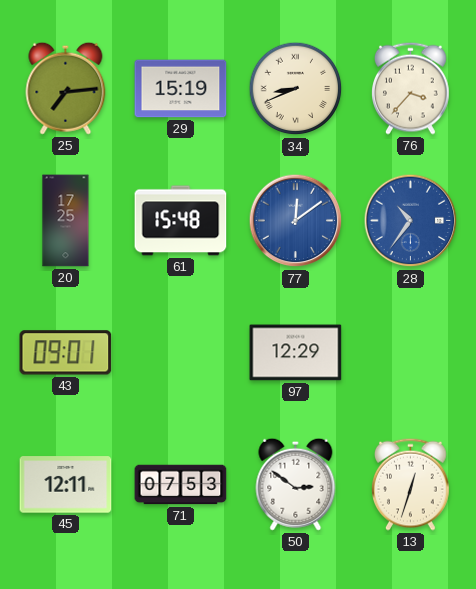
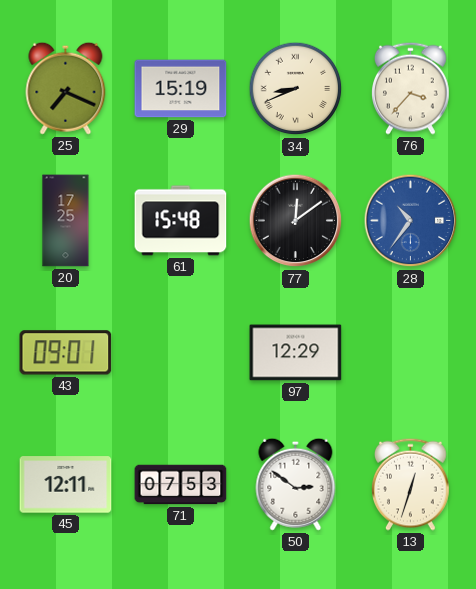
25: 7:14 -> 7:19 (66, 88)
77 dial: blue -> black (296, 221)
